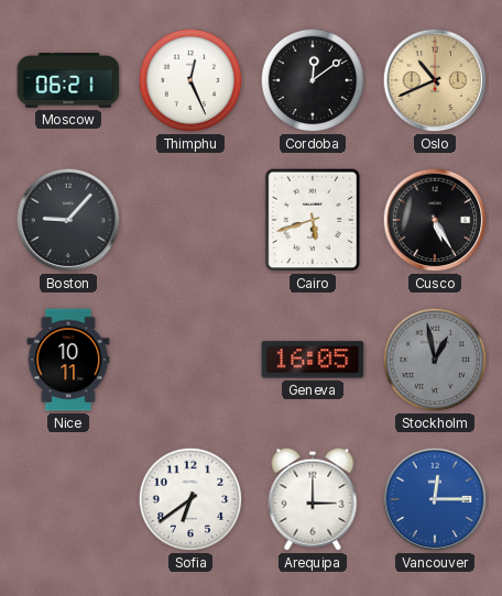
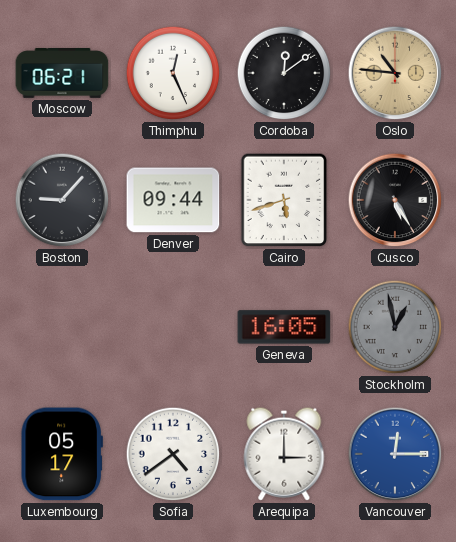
Oslo: 10:41 -> 10:46 (395, 73)
Denver: none -> 09:44 (173, 200)
Nice: 10:11 -> none (68, 360)
Luxembourg: none -> 05:17 (62, 454)
Sofia: 6:39 -> 4:39 (173, 454)
